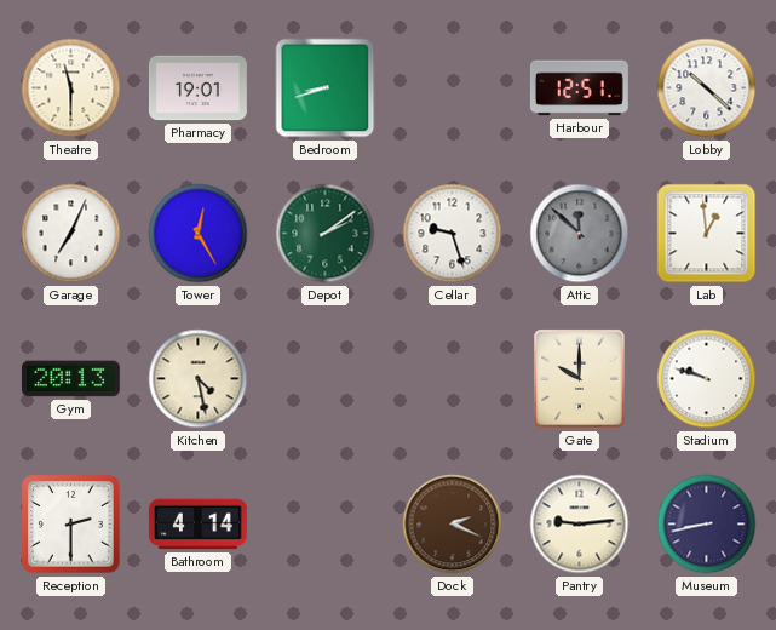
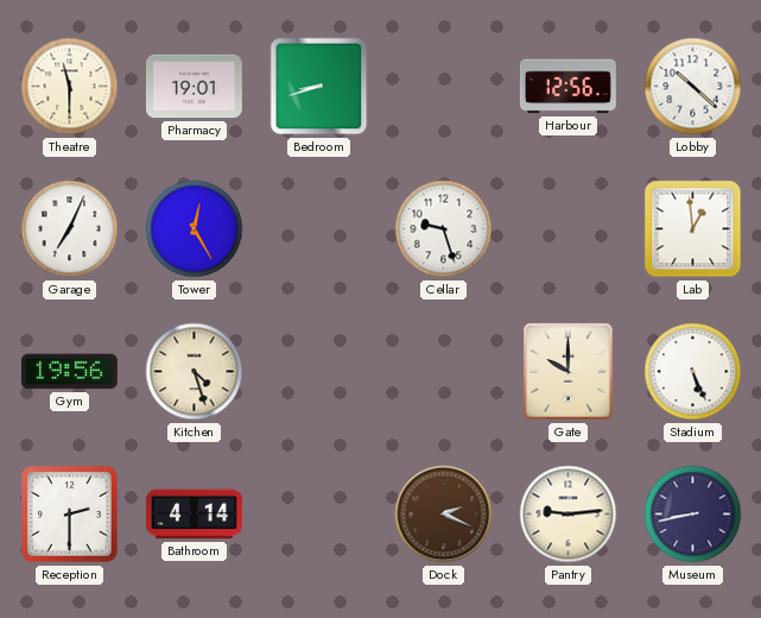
Harbour: 12:51 -> 12:56 (567, 87)
Depot: 2:09 -> none (326, 234)
Attic: 11:52 -> none (580, 234)
Gym: 20:13 -> 19:56 (69, 372)
Kitchen: 4:28 -> 4:27 (195, 372)
Stadium: 9:48 -> 5:26 (693, 372)
